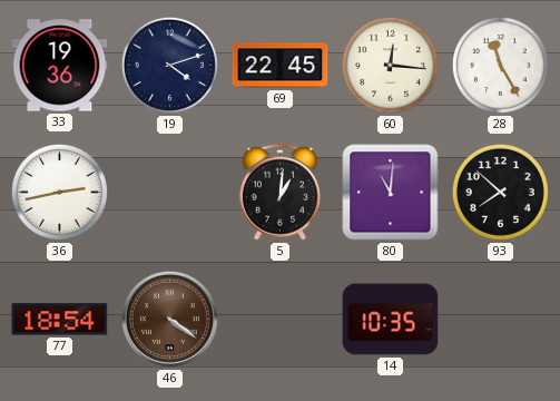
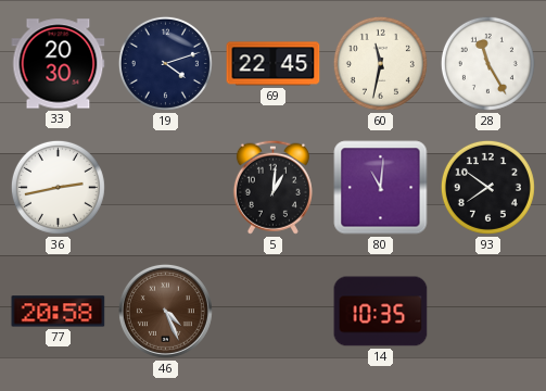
33: 19:36 -> 20:30 (59, 64)
60: 12:16 -> 11:32 (380, 63)
93: 7:52 -> 7:51 (487, 187)
77: 18:54 -> 20:58 (59, 312)
46: 4:21 -> 4:26 (165, 311)
